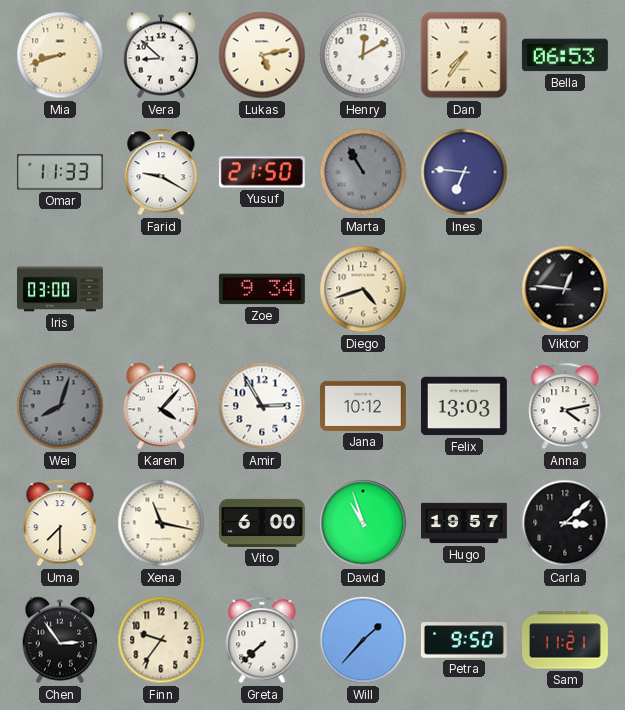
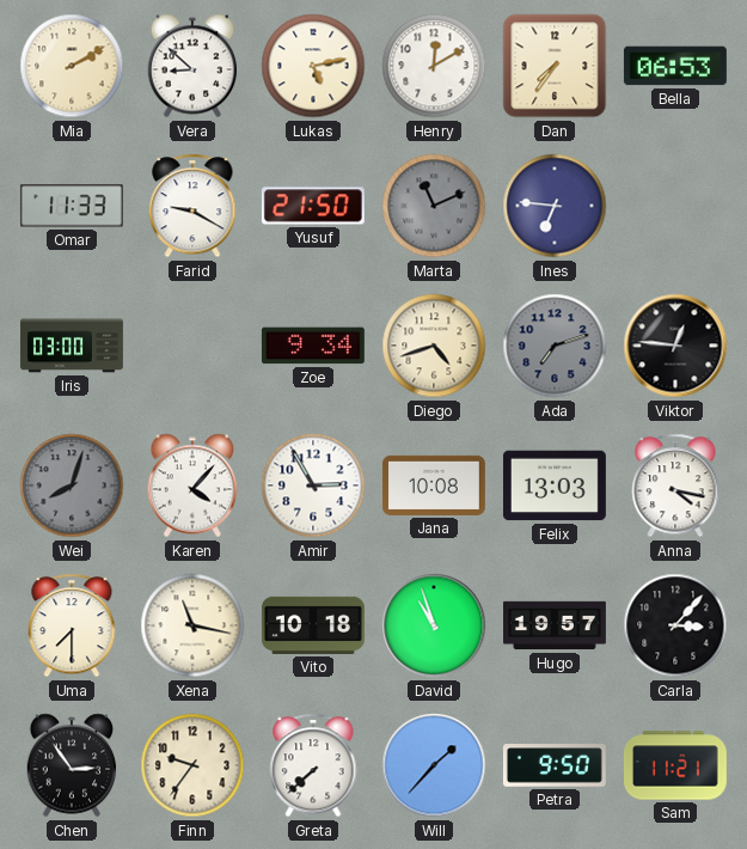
Mia: 8:42 -> 2:10 (72, 66)
Marta: 10:55 -> 11:11 (434, 206)
Ada: none -> 7:12 (555, 346)
Jana: 10:12 -> 10:08 (434, 485)
Anna: 4:13 -> 4:17 (675, 485)
Vito: 6:00 -> 10:18 (313, 625)
Carla: 3:08 -> 3:07 (675, 625)
